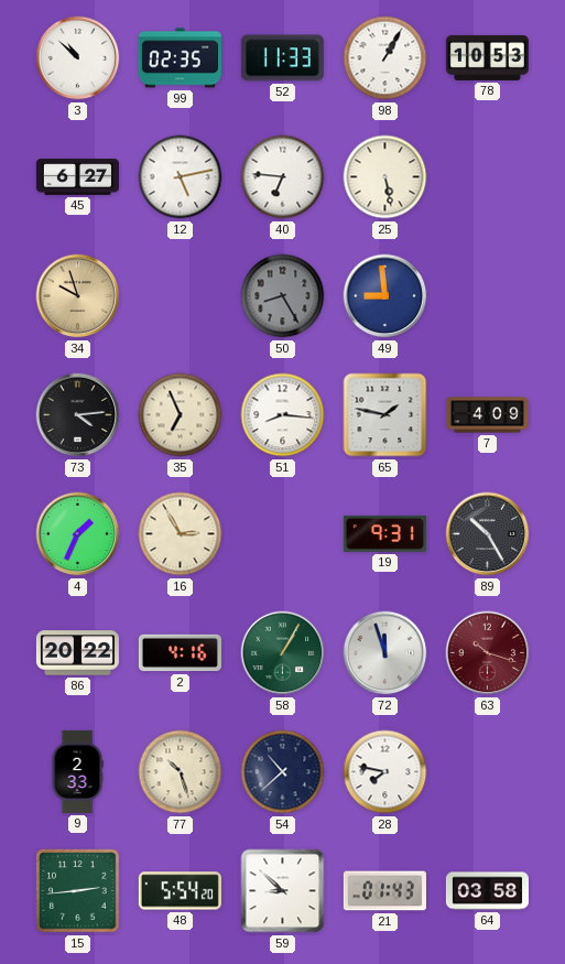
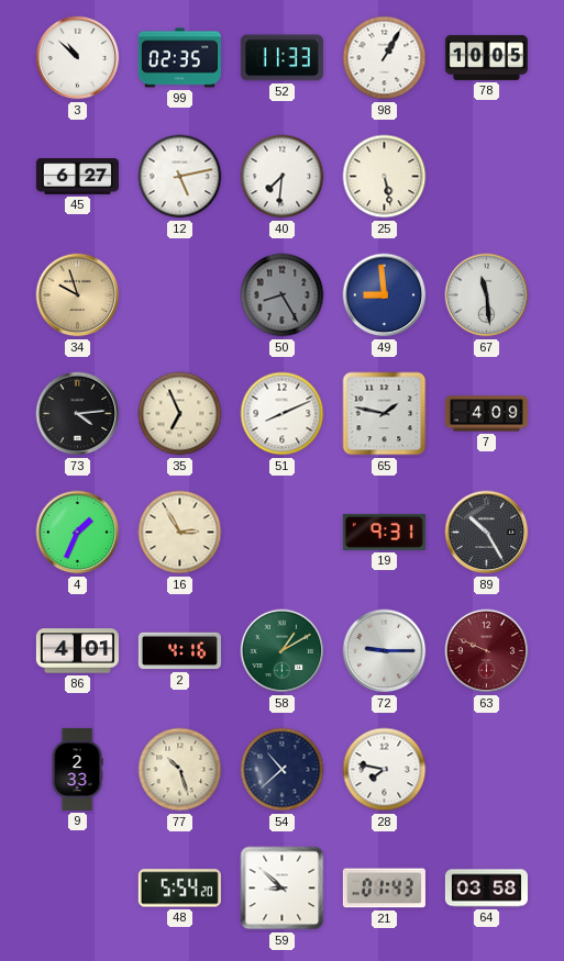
78: 10:53 -> 10:05 (486, 57)
40: 6:46 -> 7:31 (283, 177)
67: none -> 11:29 (487, 295)
51: 8:16 -> 8:11 (283, 414)
86: 20:22 -> 4:01 (77, 651)
58: 1:05 -> 1:10 (283, 651)
72: 11:57 -> 9:15 (385, 651)
63: 10:18 -> 9:49 (487, 651)
15: 2:44 -> none (78, 891)
